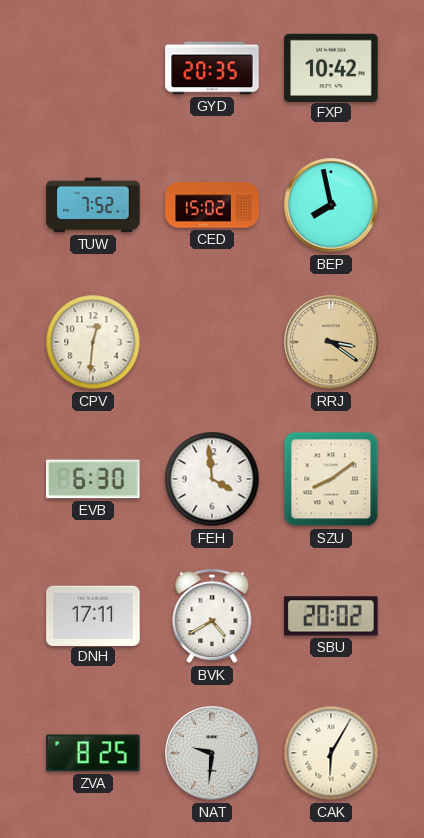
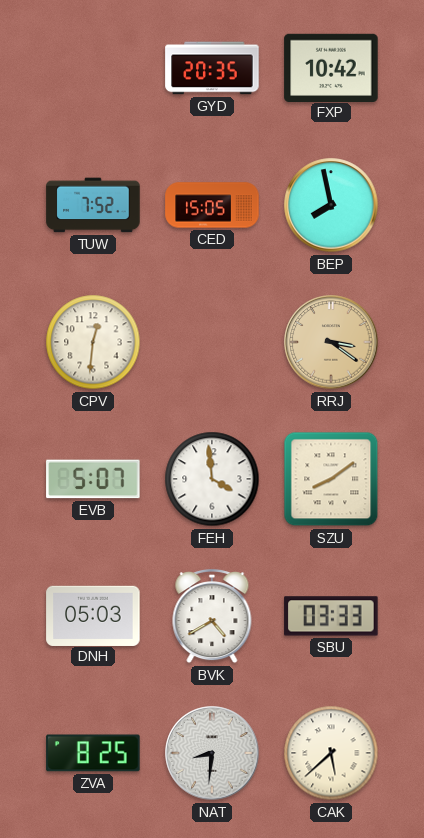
CED: 15:02 -> 15:05 (212, 205)
EVB: 6:30 -> 5:07 (93, 479)
DNH: 17:11 -> 05:03 (93, 615)
SBU: 20:02 -> 03:33 (331, 616)
NAT: 9:31 -> 8:31 (212, 753)
CAK: 6:05 -> 5:38 (331, 753)
